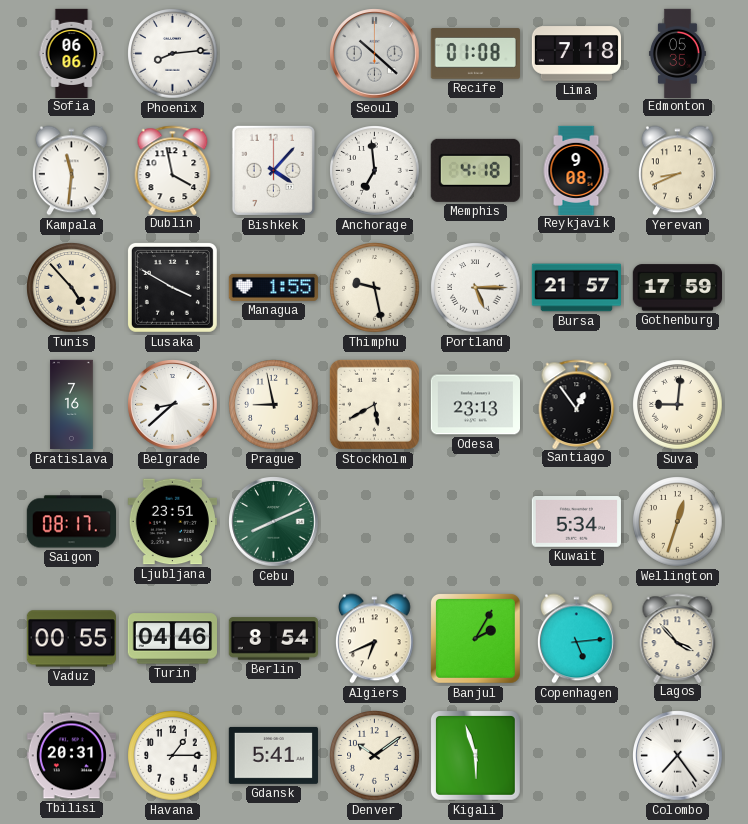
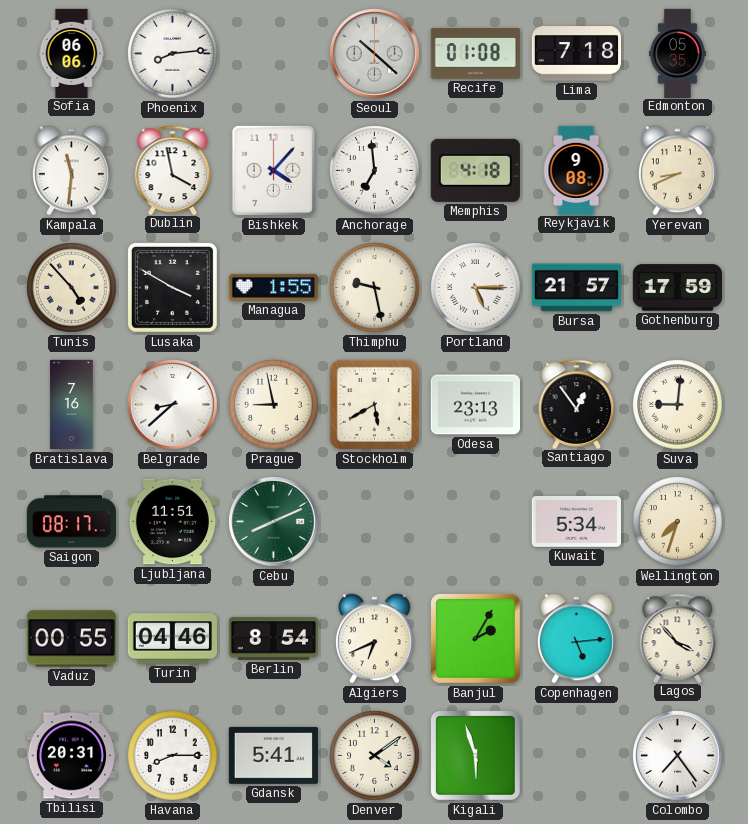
Ljubljana: 23:51 -> 11:51 (172, 522)
Wellington: 12:33 -> 7:33 (678, 522)
Havana: 1:15 -> 8:15 (173, 756)
Denver: 10:09 -> 4:09 (375, 756)
